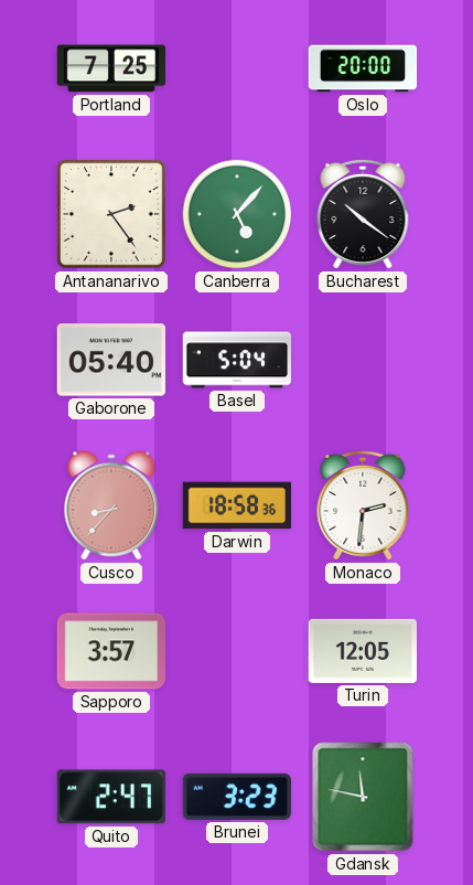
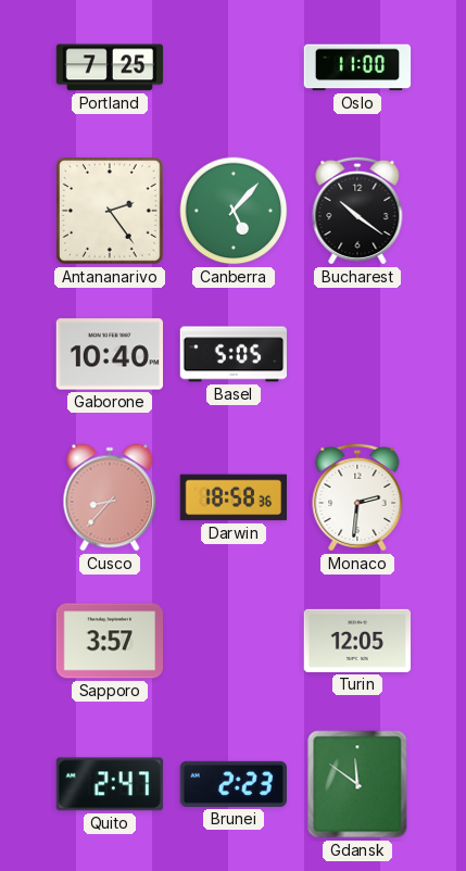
Oslo: 20:00 -> 11:00 (357, 67)
Gaborone: 05:40 -> 10:40 (109, 354)
Basel: 5:04 -> 5:05 (232, 354)
Brunei: 3:23 -> 2:23 (232, 784)
Gdansk: 11:47 -> 11:51 (357, 784)
